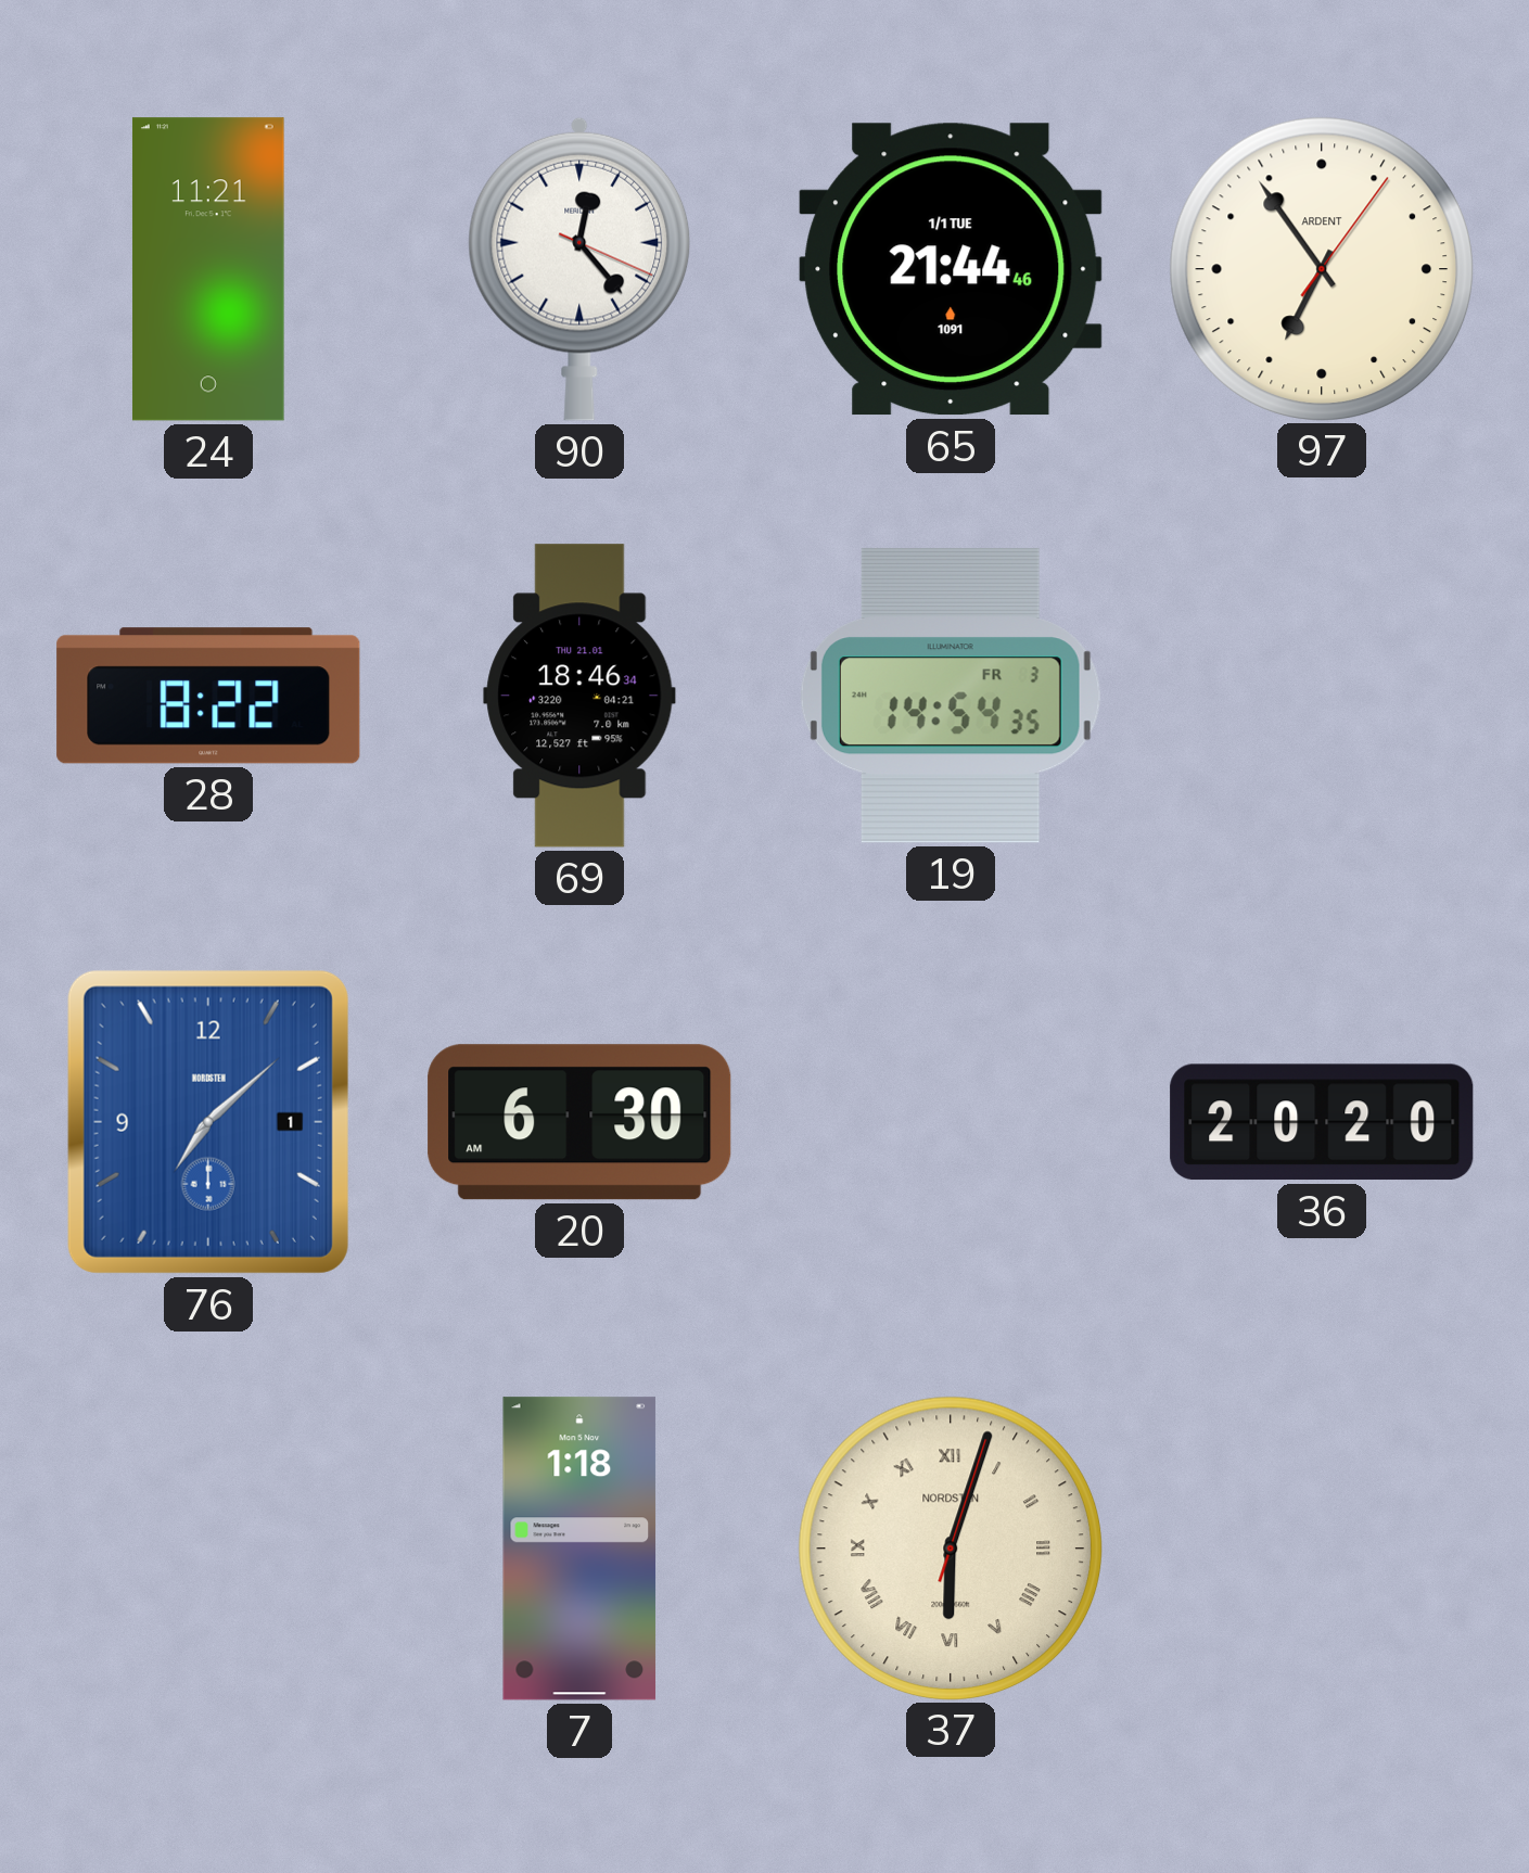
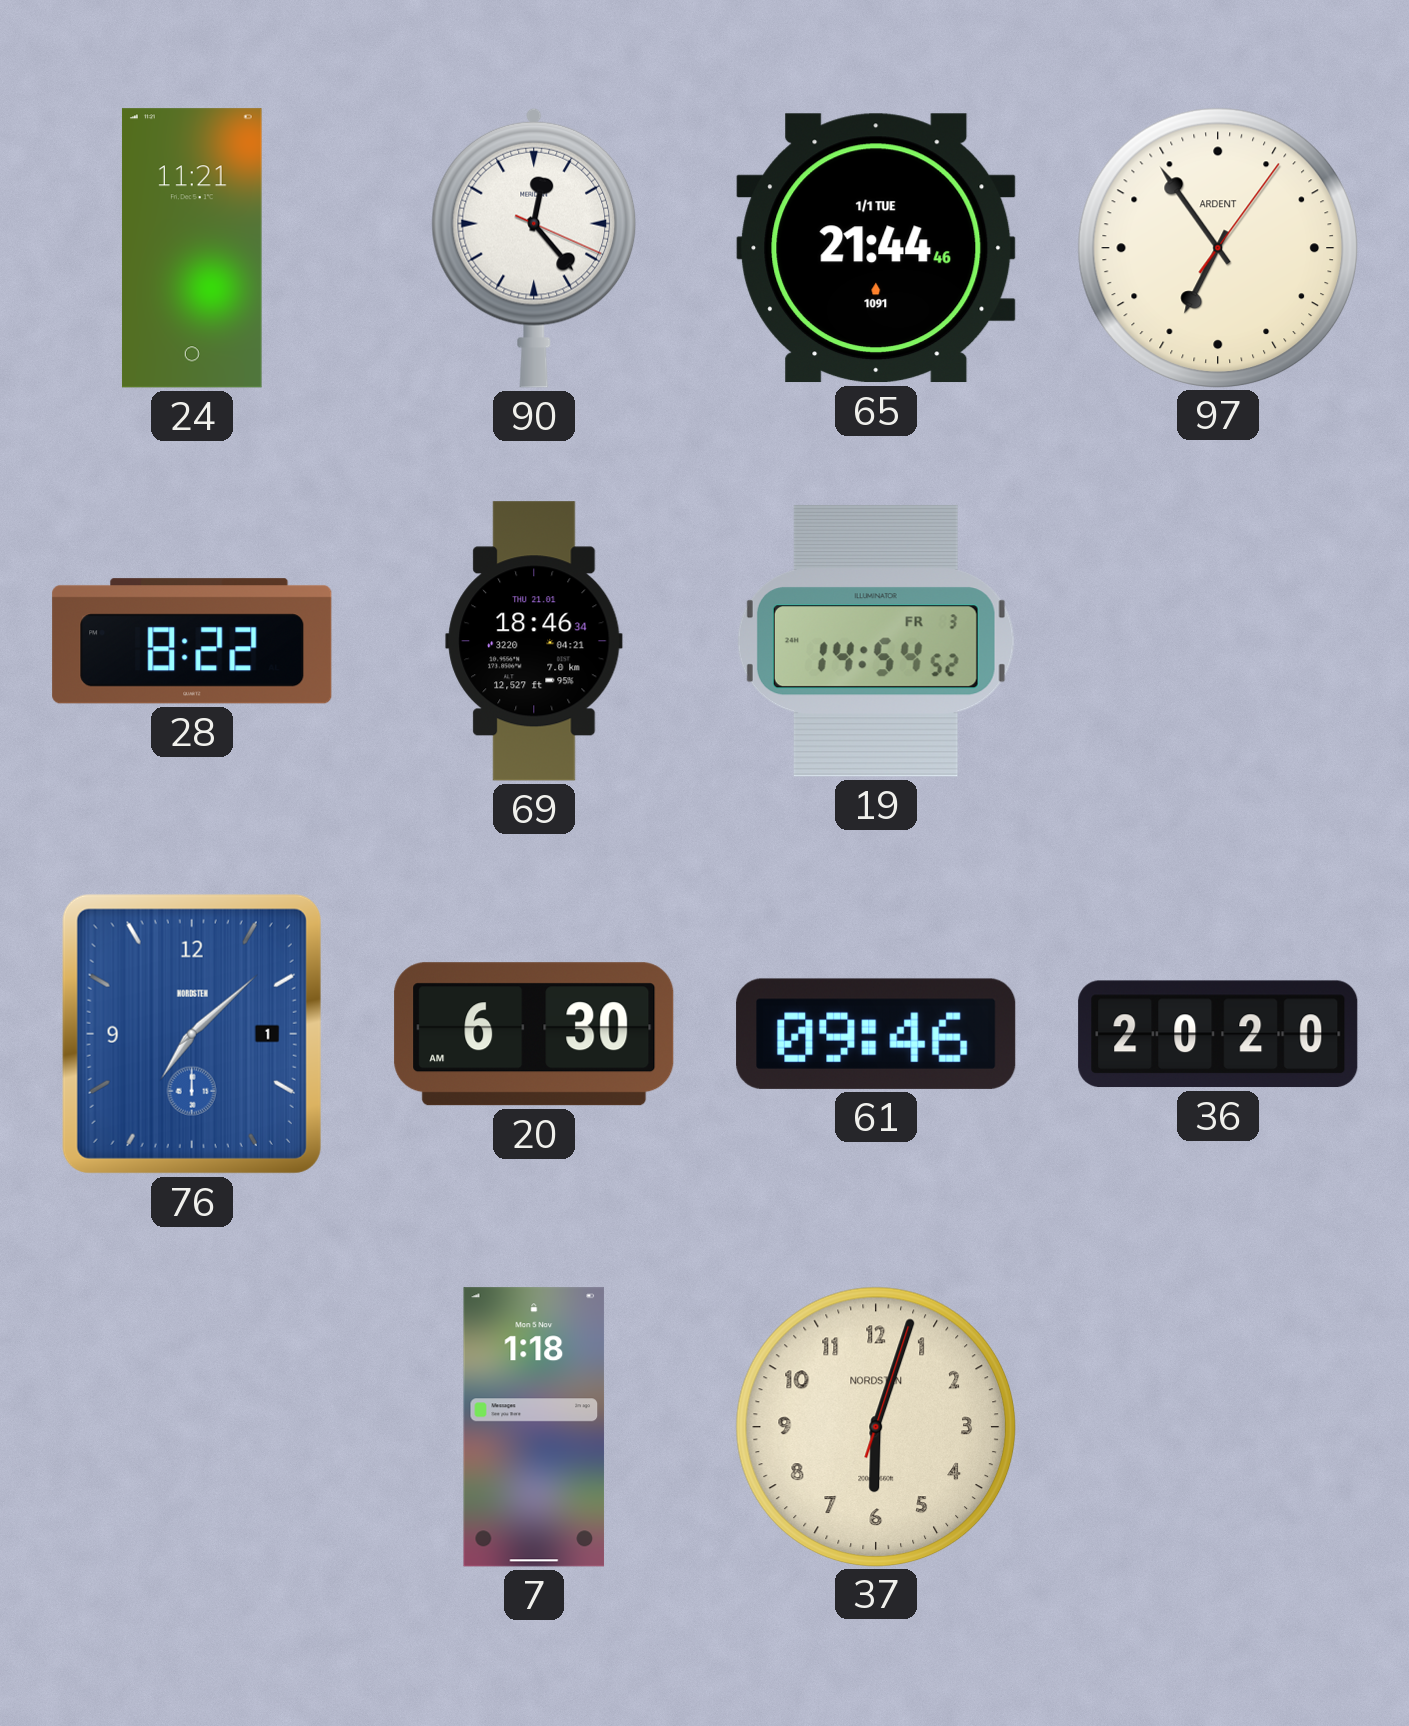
19: 14:54:35 -> 14:54:52 (876, 641)
61: none -> 09:46 (876, 1034)
37 numerals: Roman -> Arabic (875, 1426)
